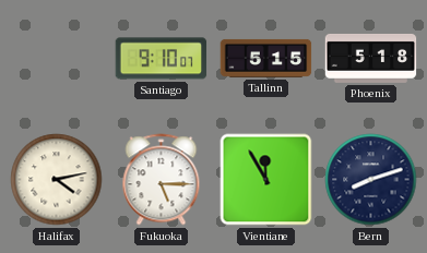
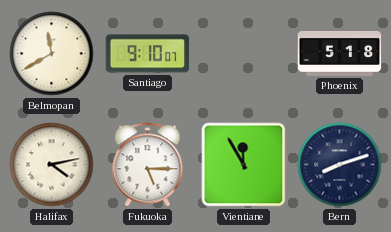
Belmopan: none -> 11:40 (52, 54)
Tallinn: 5:15 -> none (266, 58)
